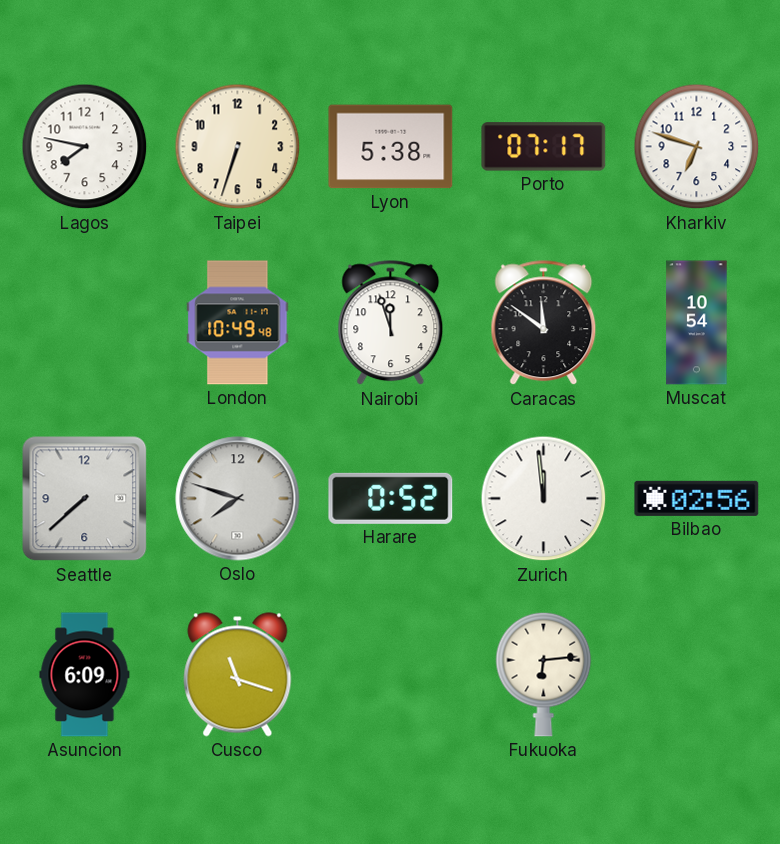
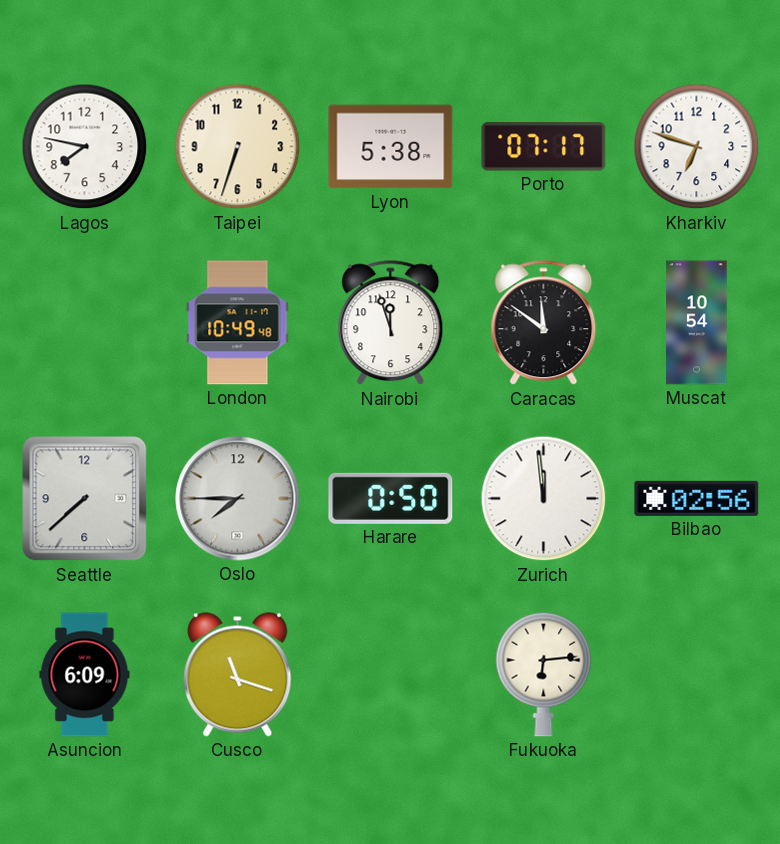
Oslo: 7:48 -> 7:45 (238, 499)
Harare: 0:52 -> 0:50 (391, 498)
